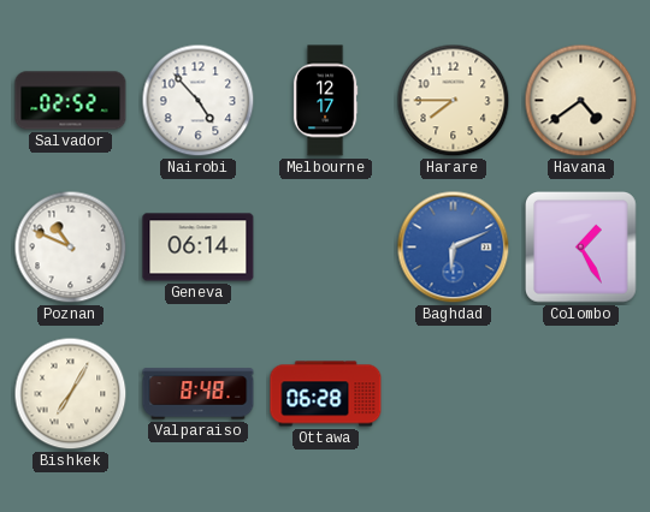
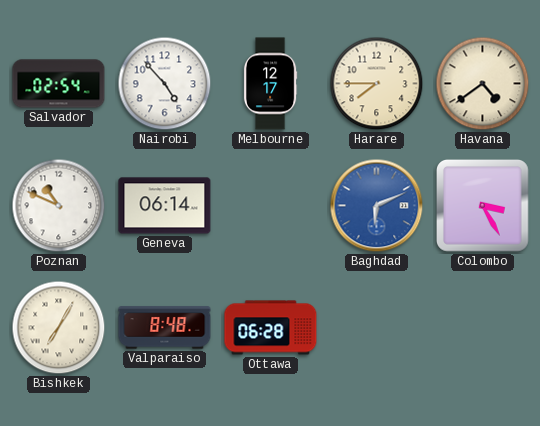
Salvador: 02:52 -> 02:54 (59, 84)
Colombo: 1:25 -> 3:25 (483, 206)
